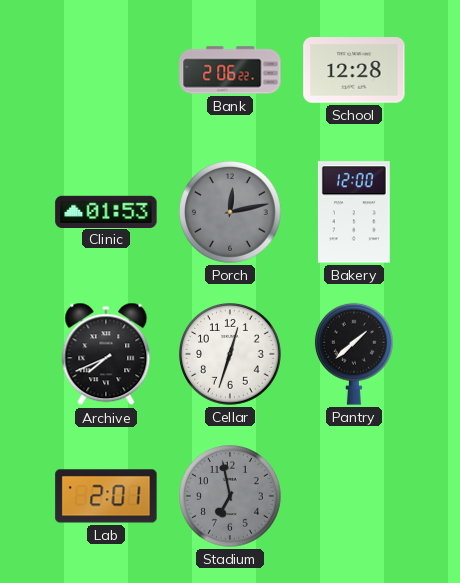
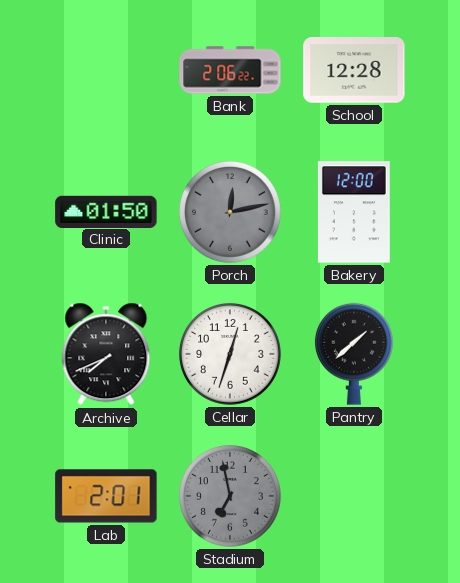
Clinic: 01:53 -> 01:50 (106, 211)
